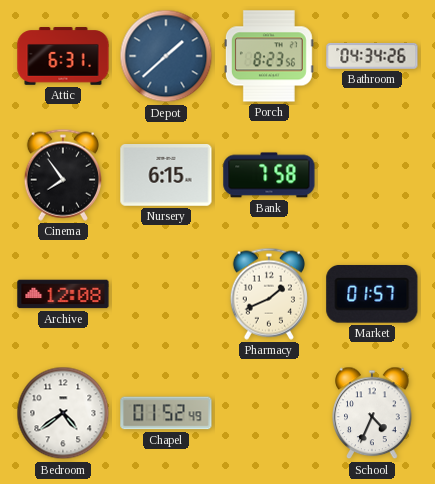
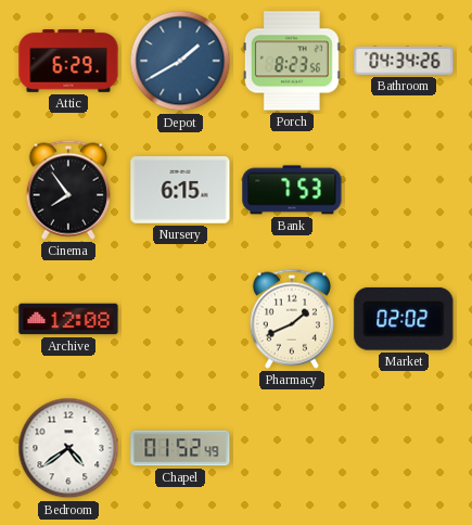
Attic: 6:31 -> 6:29 (68, 61)
Depot: 1:38 -> 1:40 (180, 61)
Bank: 7:58 -> 7:53 (292, 190)
Market: 01:57 -> 02:02 (404, 319)
School: 4:34 -> none (372, 413)
